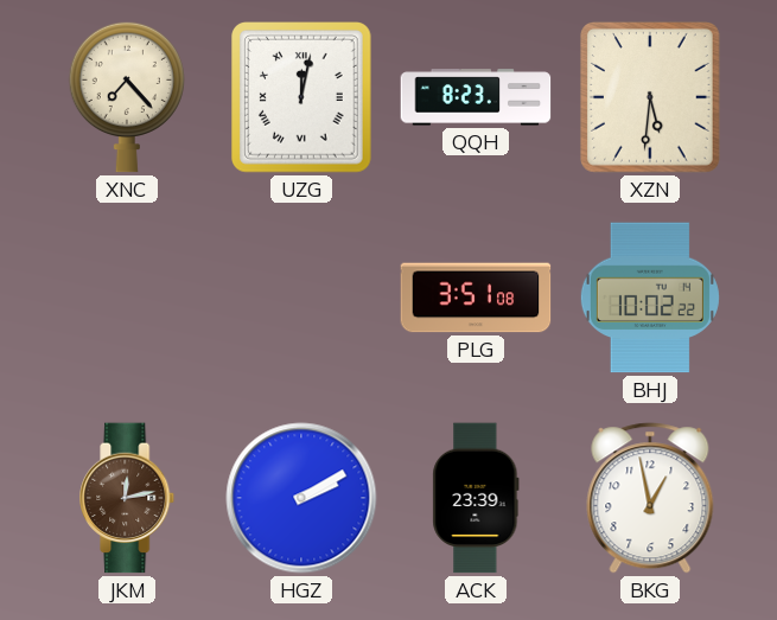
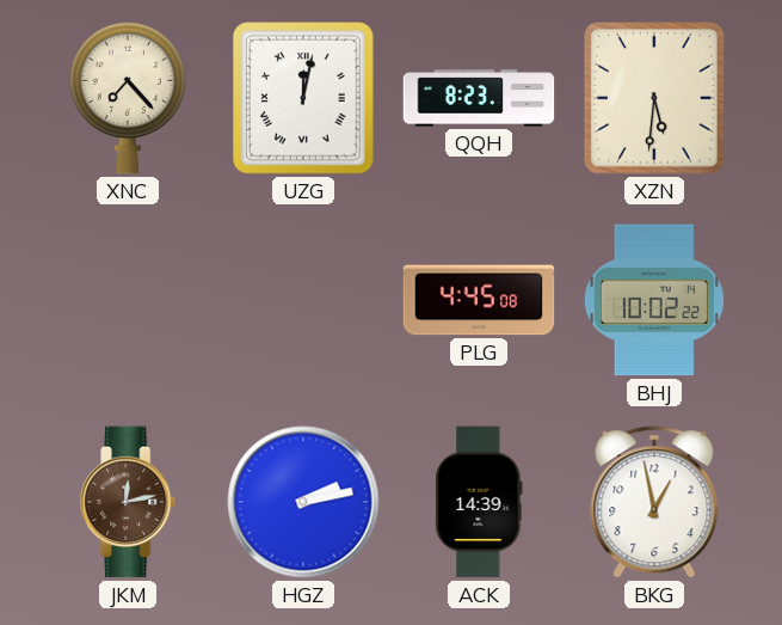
PLG: 3:51 -> 4:45 (479, 300)
HGZ: 2:10 -> 2:13 (303, 502)
ACK: 23:39 -> 14:39 (479, 502)
